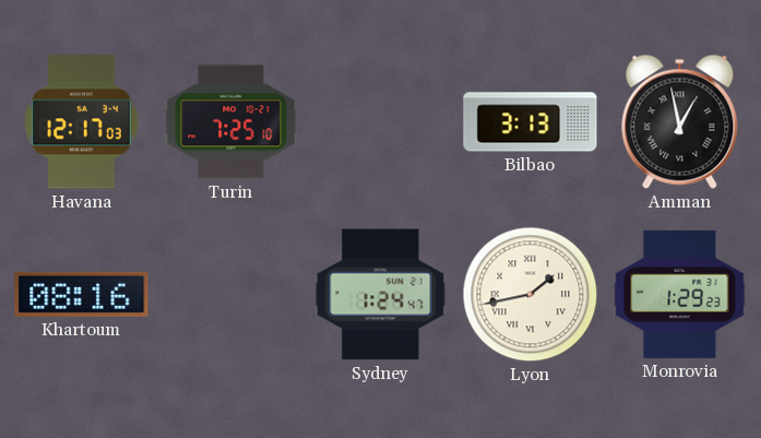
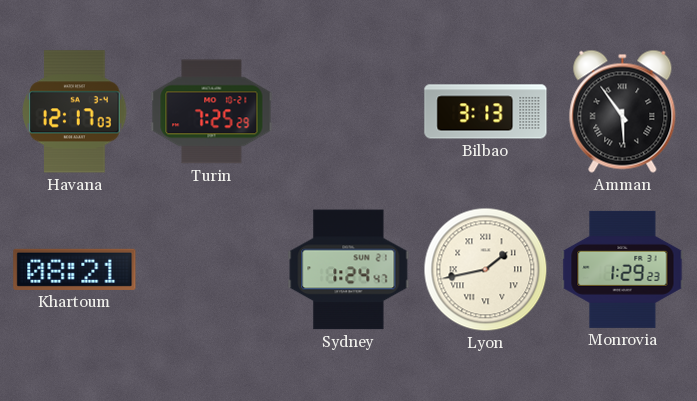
Turin: 7:25:10 -> 7:25:29 (212, 112)
Amman: 12:58 -> 5:54 (623, 111)
Khartoum: 08:16 -> 08:21 (75, 269)
